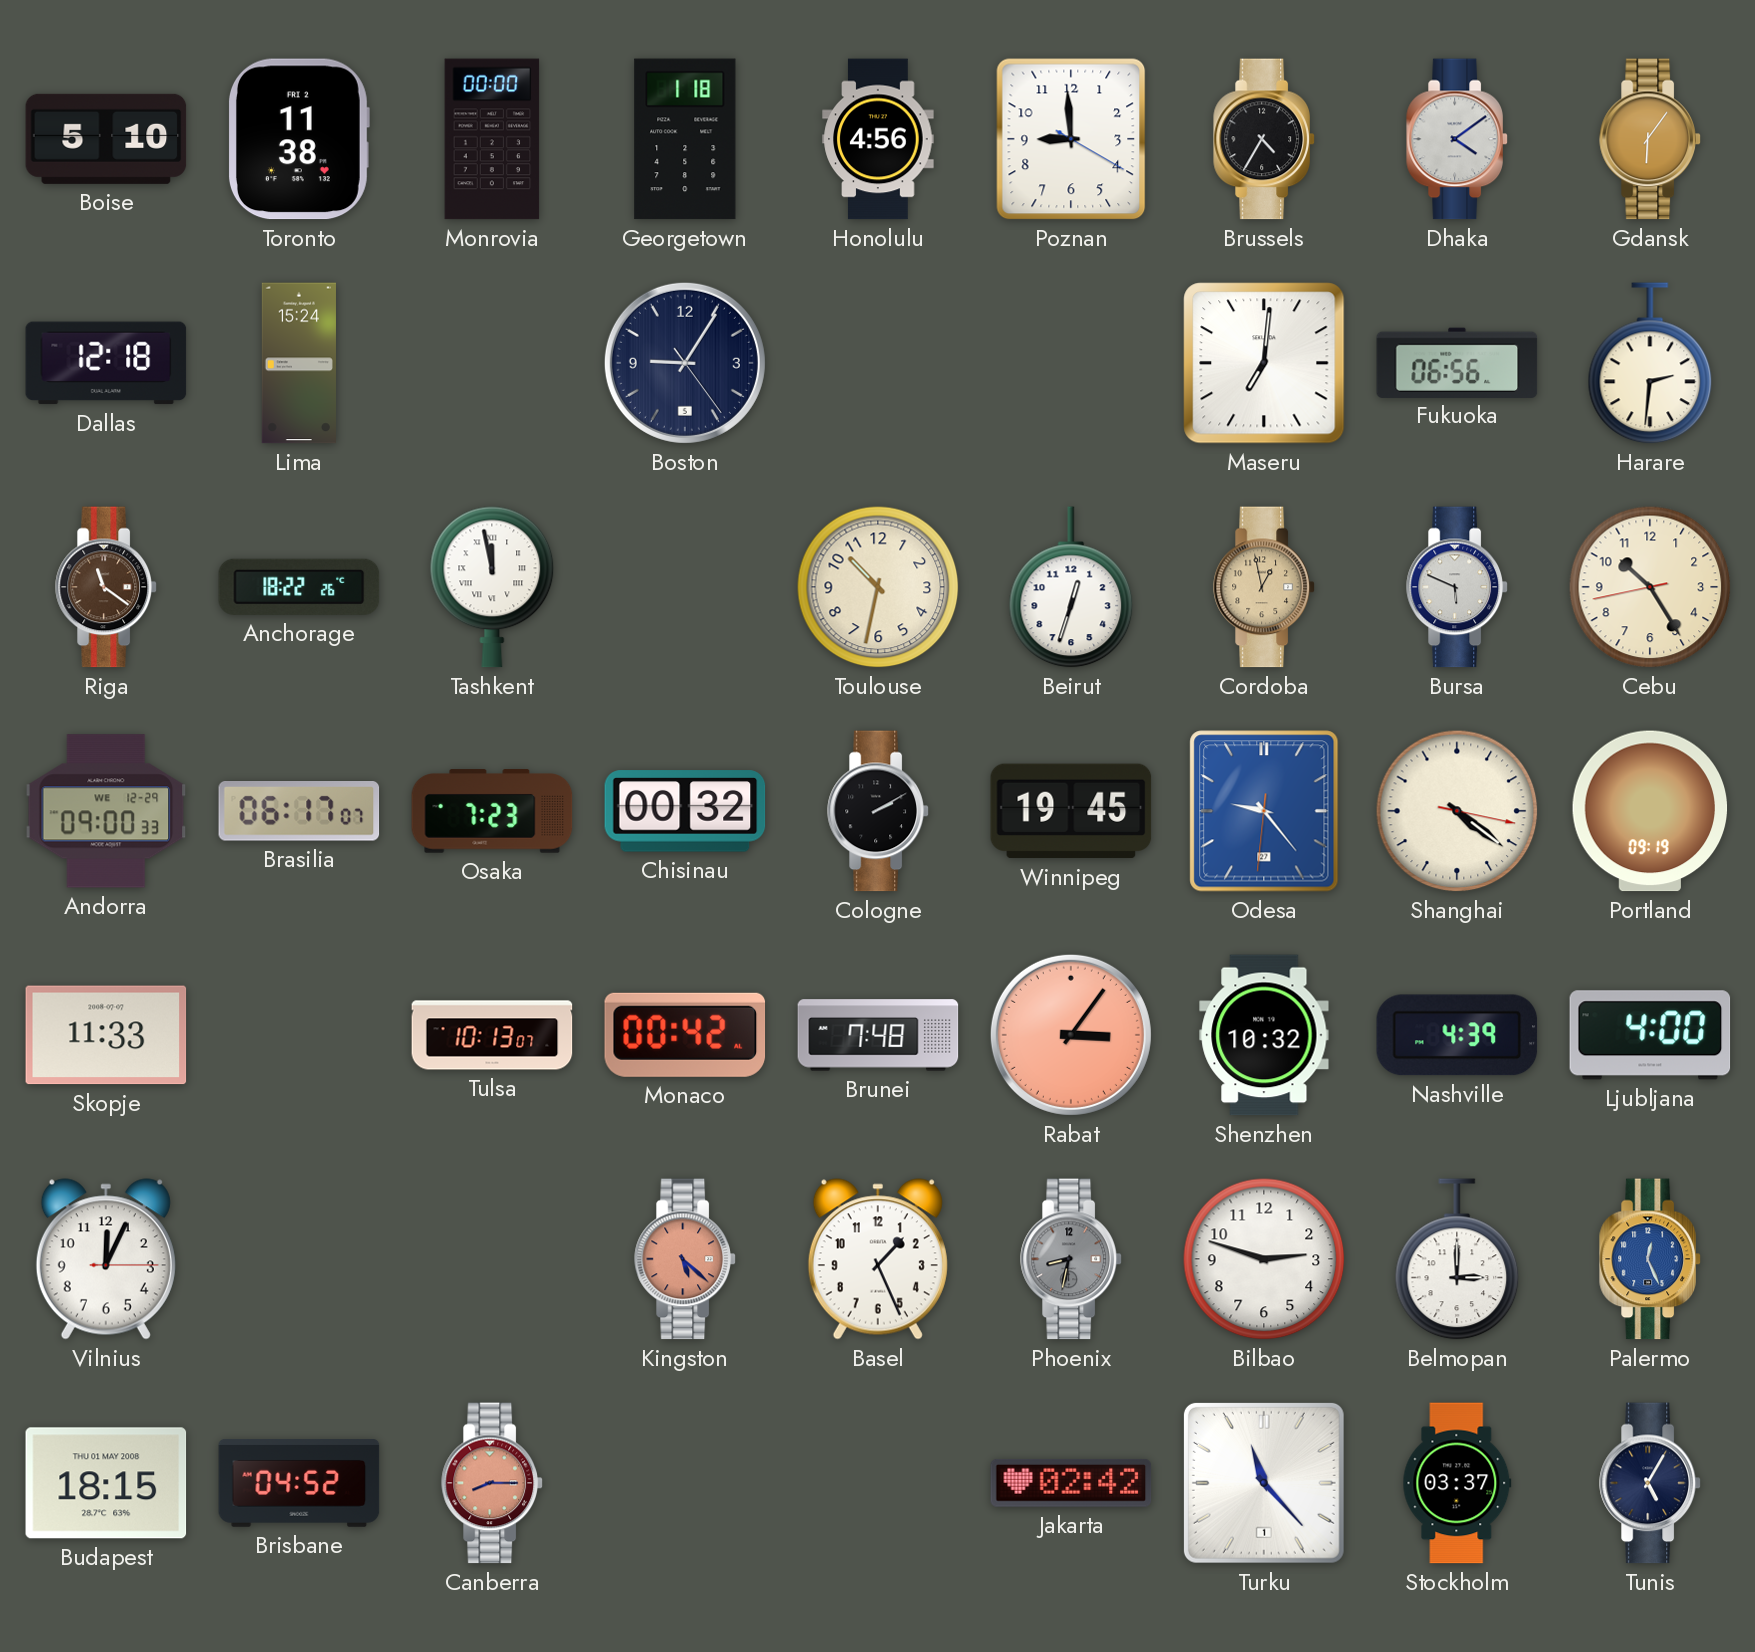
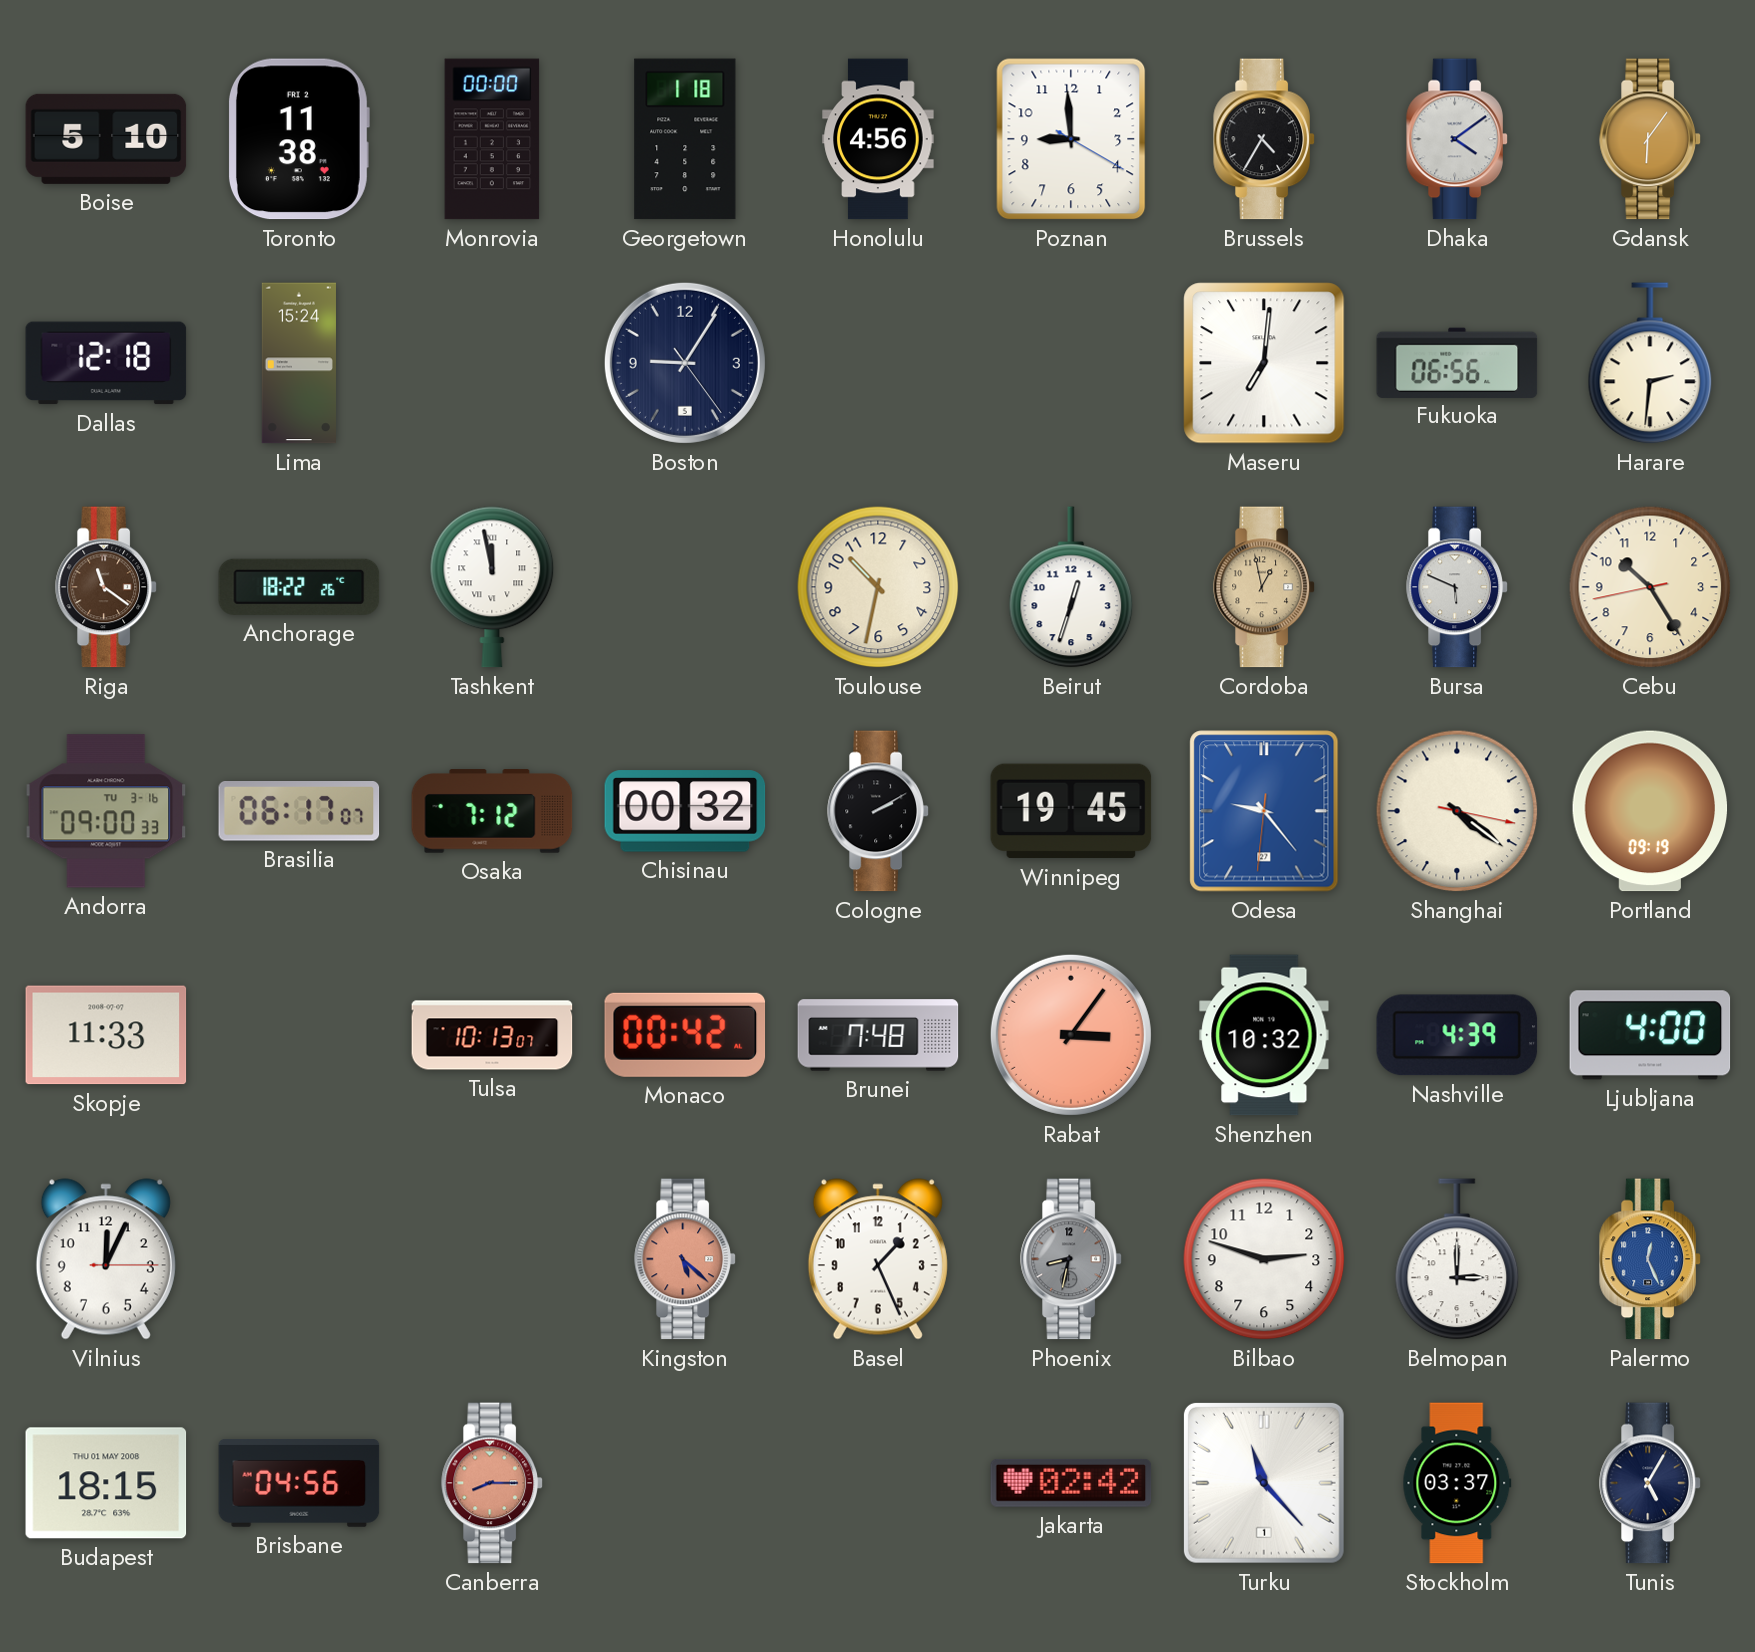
Andorra date: WE 12-29 -> TU 3-16 (106, 811)
Osaka: 7:23 -> 7:12 (492, 811)
Brisbane: 04:52 -> 04:56 (299, 1484)
